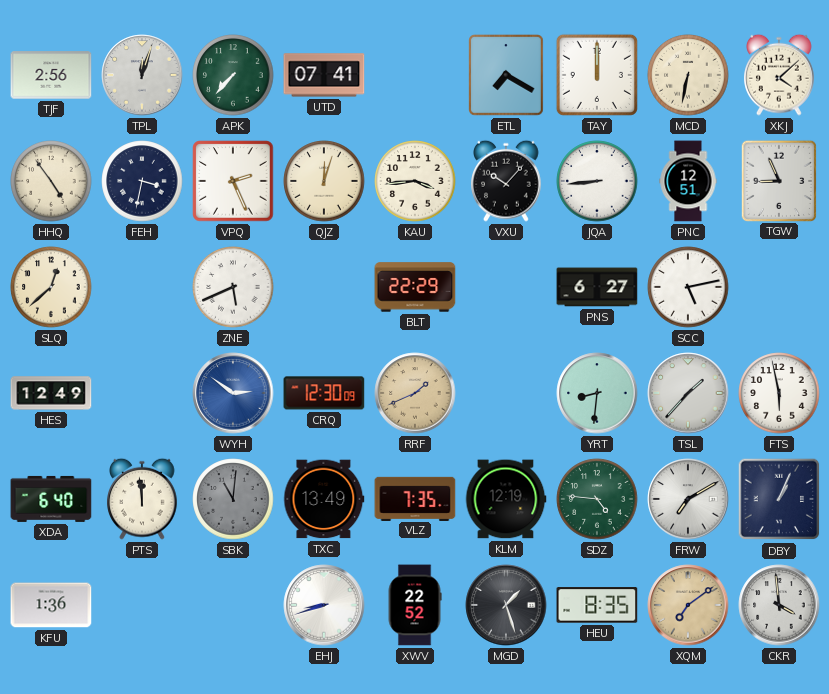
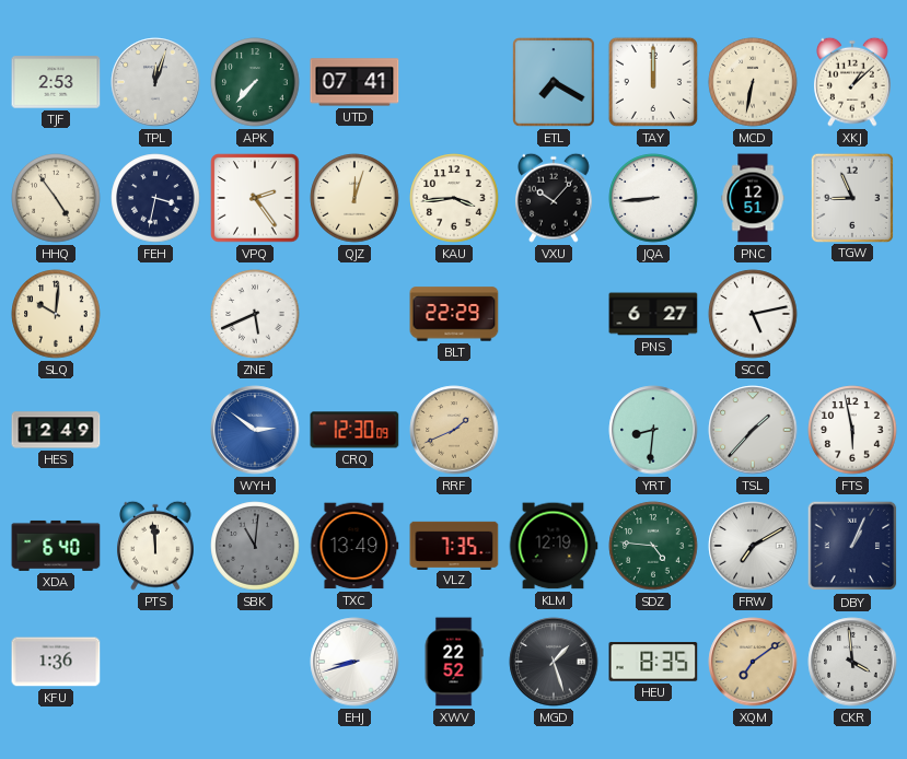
TJF: 2:56 -> 2:53 (56, 82)
XKJ: 4:08 -> 1:08 (852, 82)
VPQ: 2:26 -> 2:24 (255, 198)
SLQ: 12:38 -> 10:01 (56, 314)
